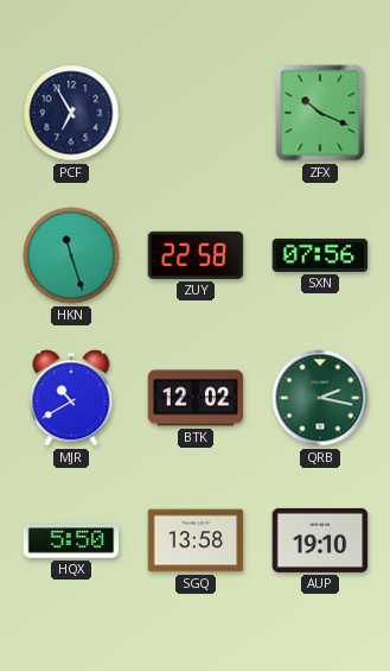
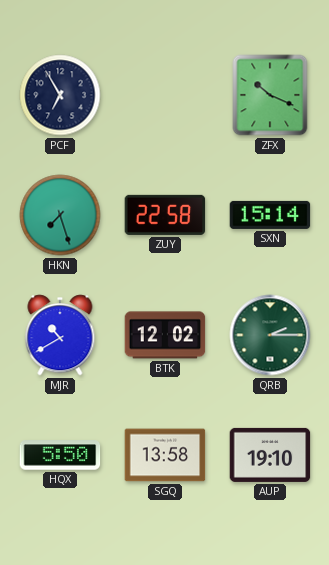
HKN: 11:27 -> 7:27 (60, 215)
SXN: 07:56 -> 15:14 (270, 215)
QRB: 2:17 -> 2:15 (270, 335)
